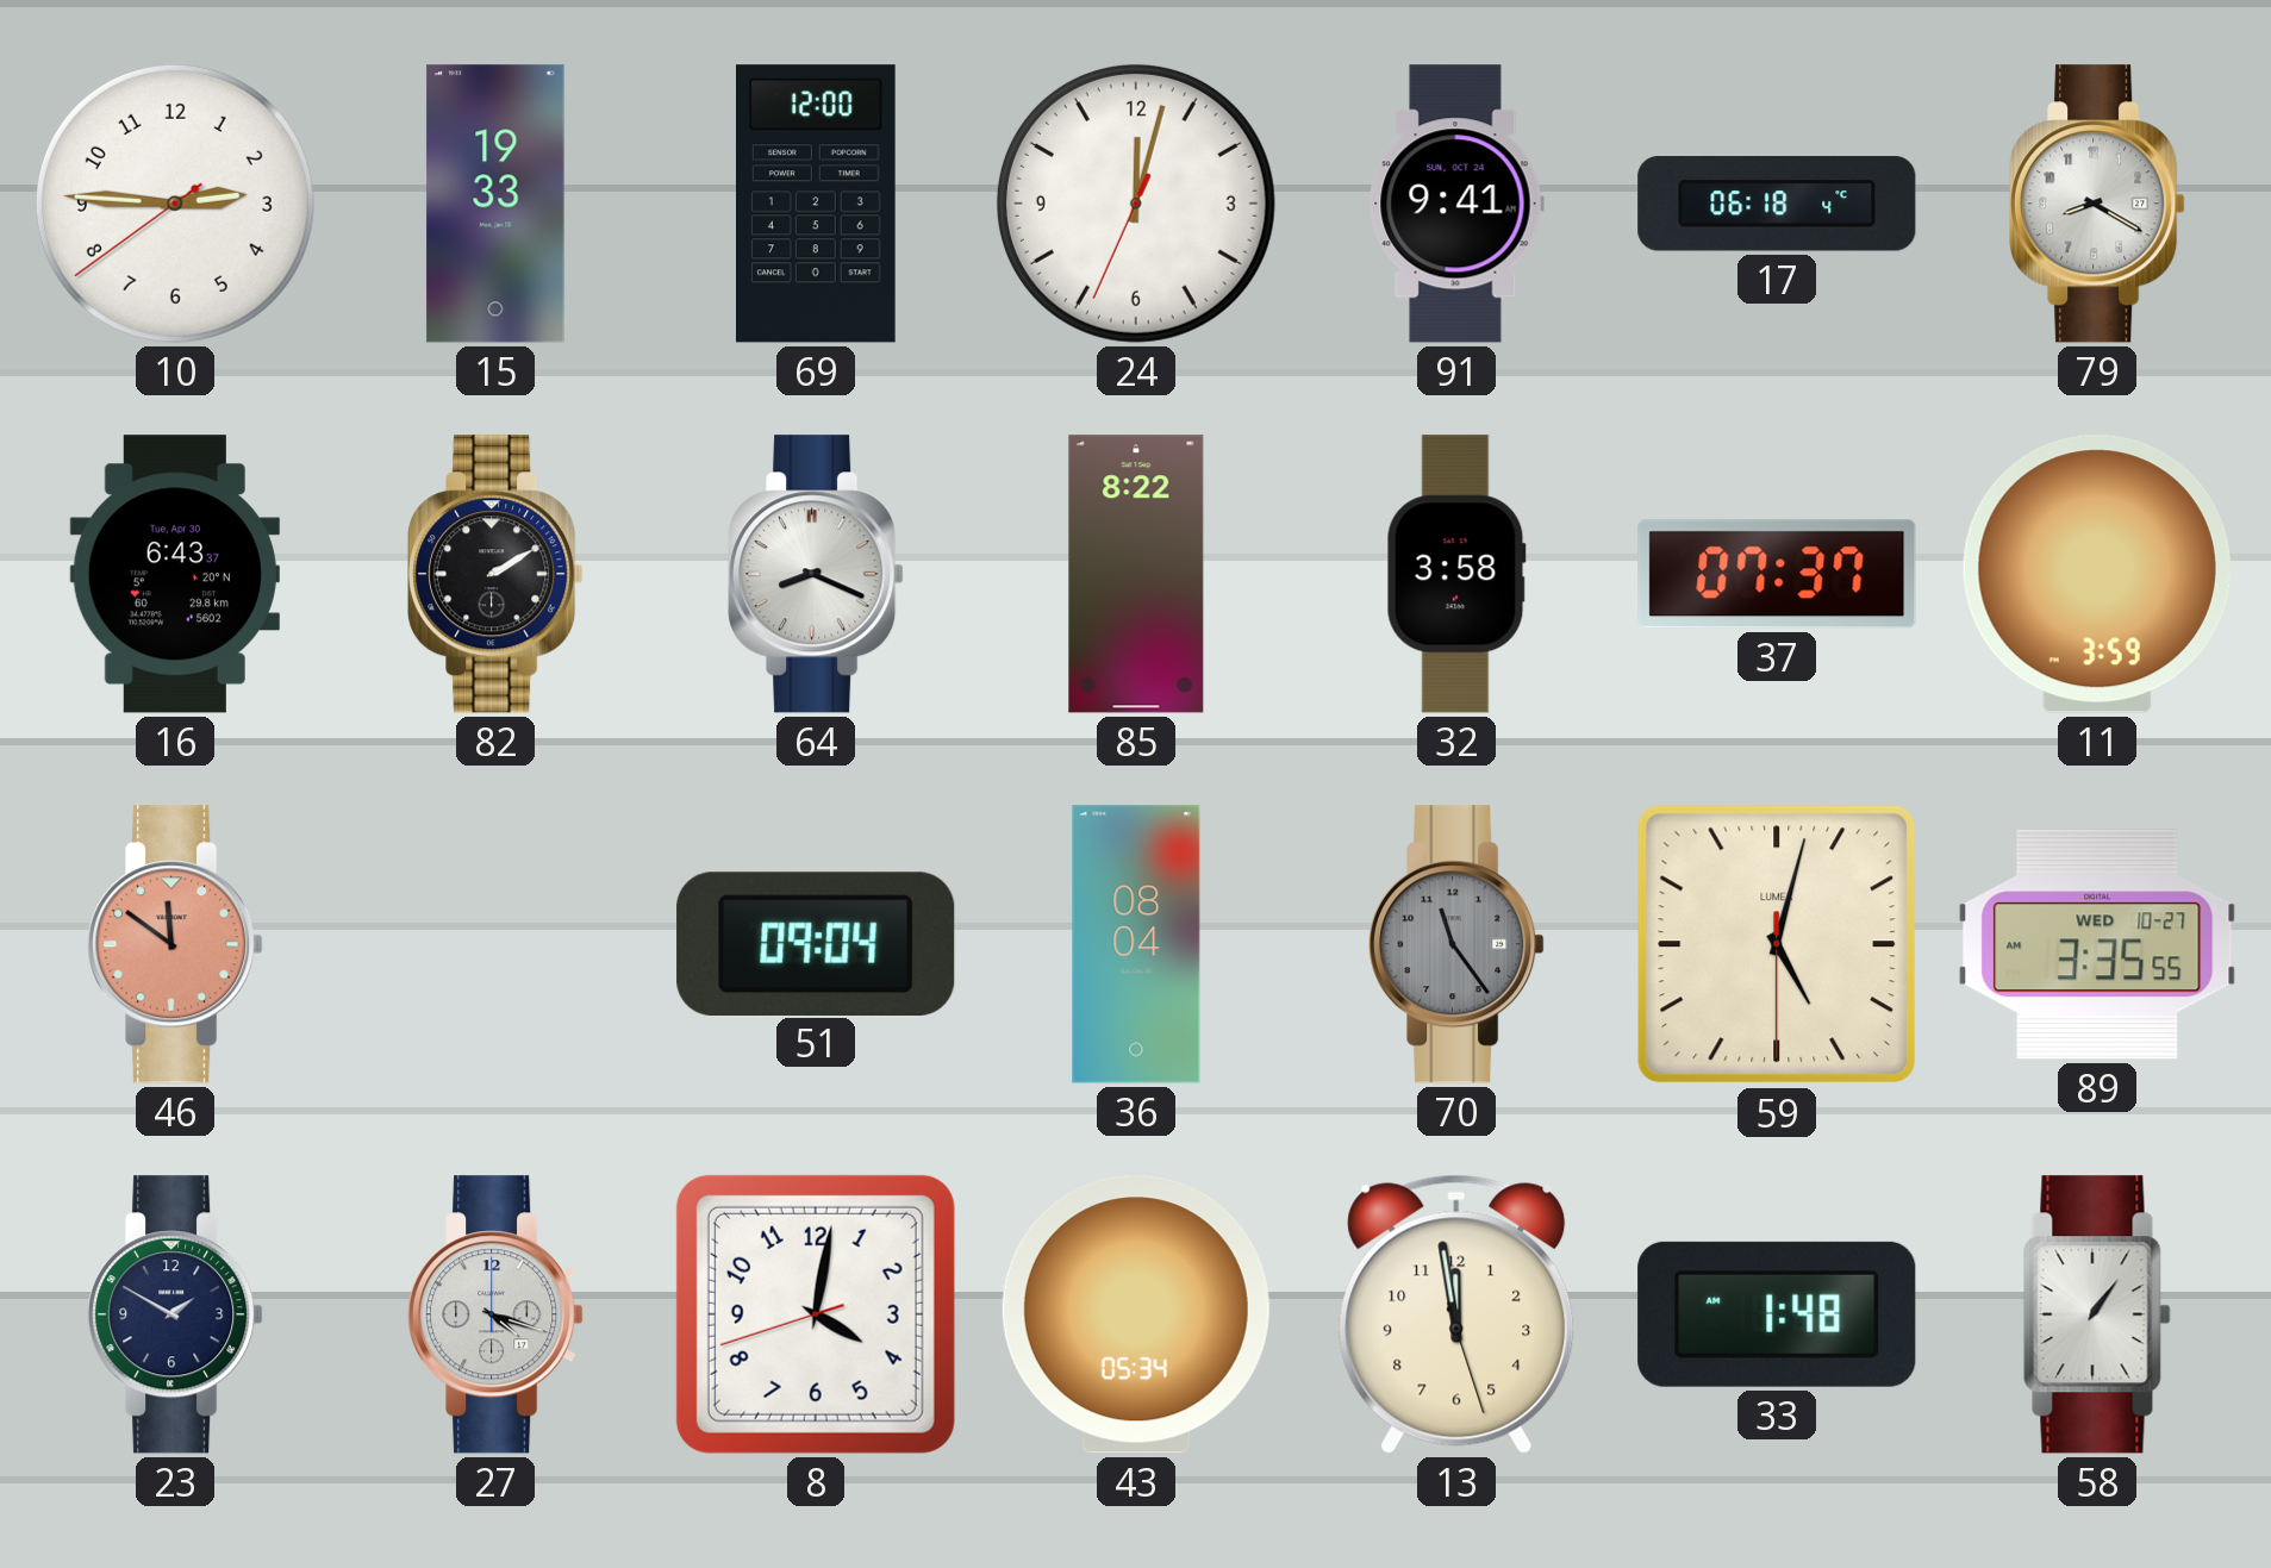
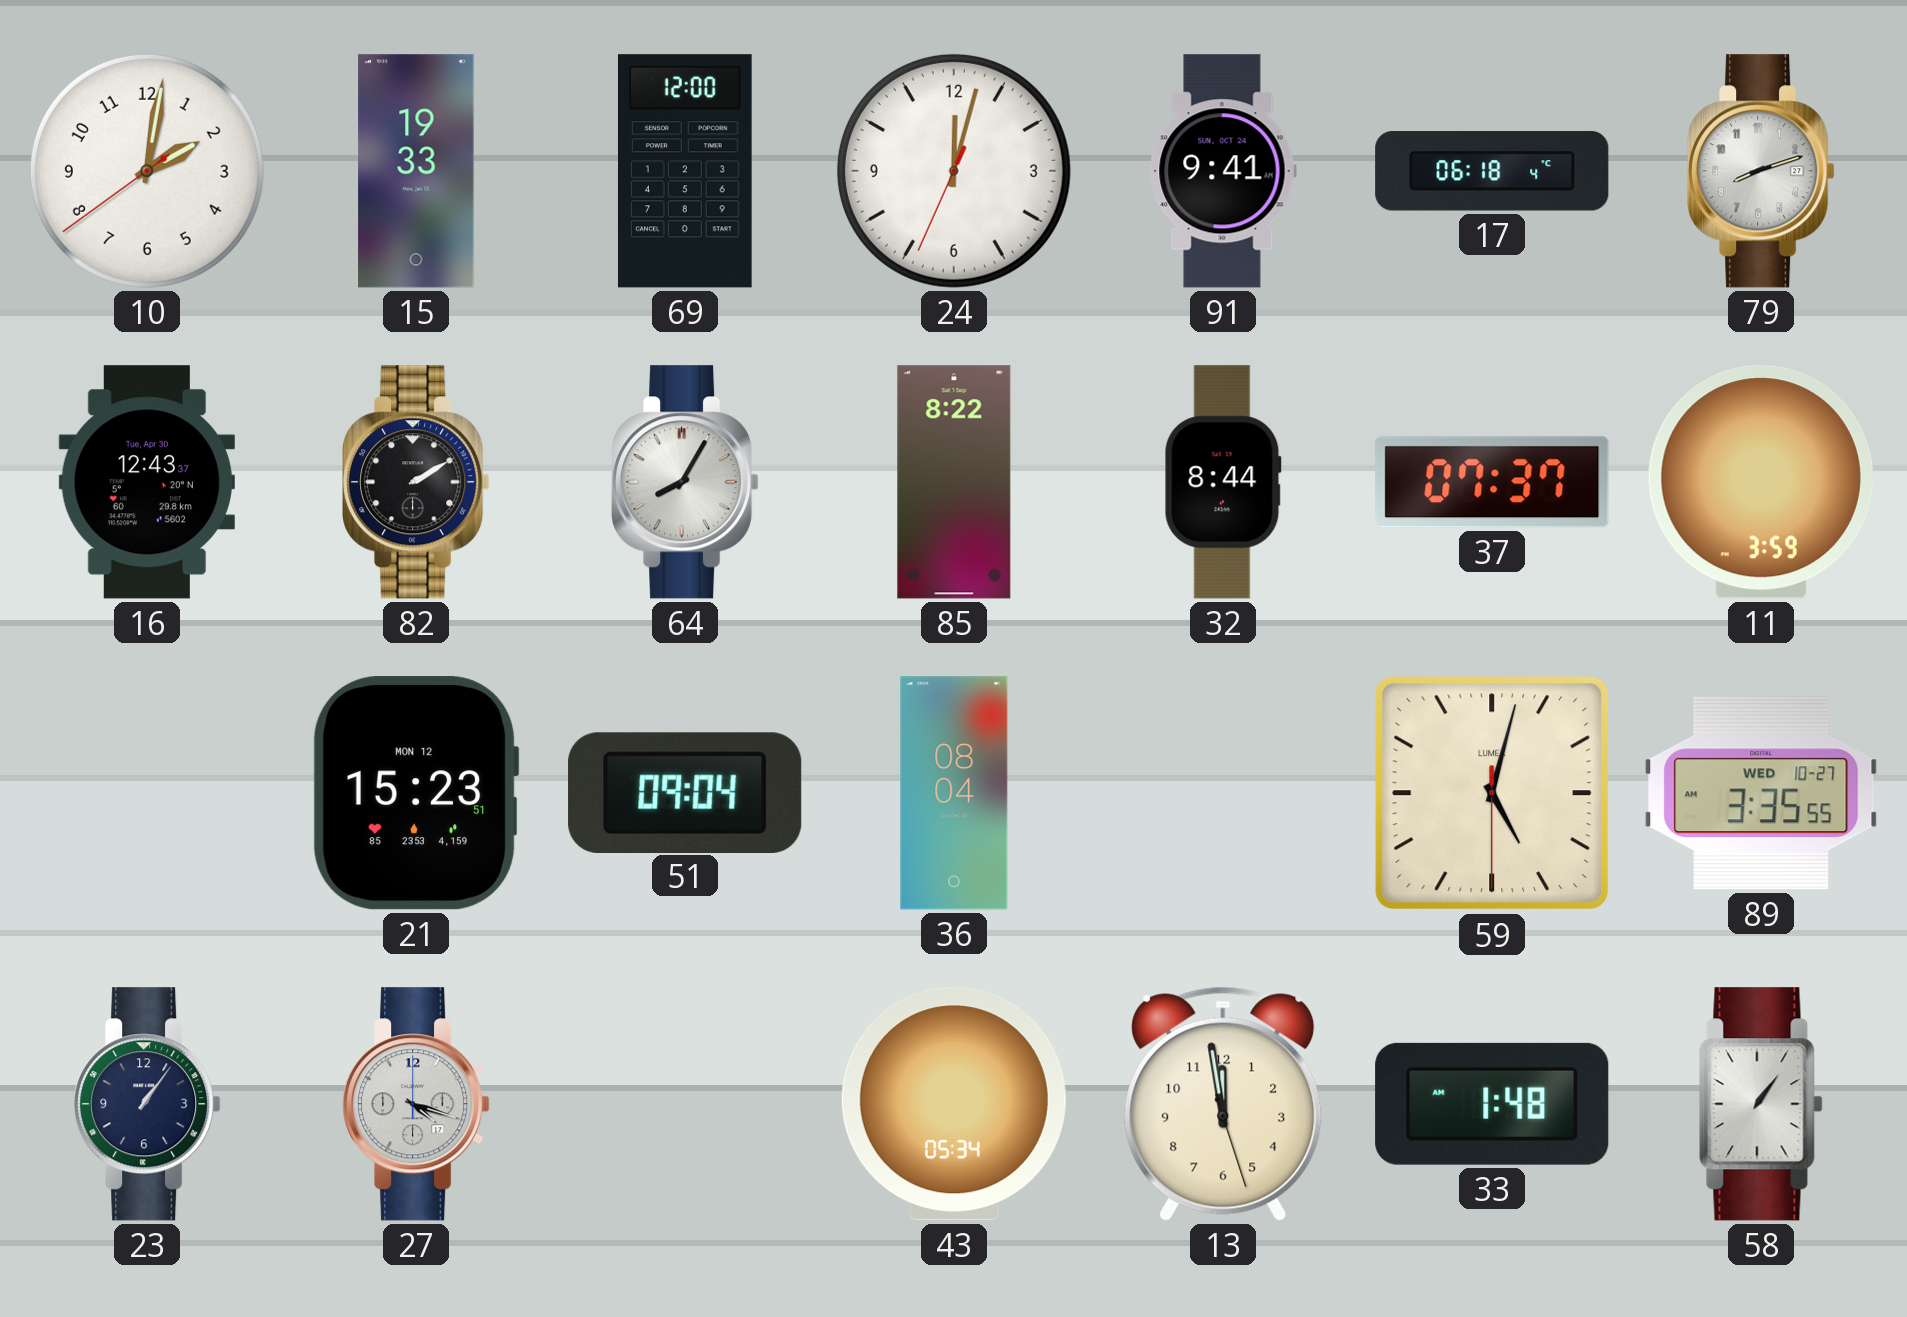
10: 2:45 -> 2:01 (147, 171)
79: 8:20 -> 8:12 (1761, 171)
16: 6:43 -> 12:43 (147, 482)
64: 8:19 -> 8:05 (685, 482)
32: 3:58 -> 8:44 (1223, 482)
46: 11:51 -> none (175, 944)
21: none -> 15:23 (416, 793)
70: 11:24 -> none (1456, 944)
23: 1:50 -> 1:06 (147, 1104)
8: 4:01 -> none (816, 1314)
